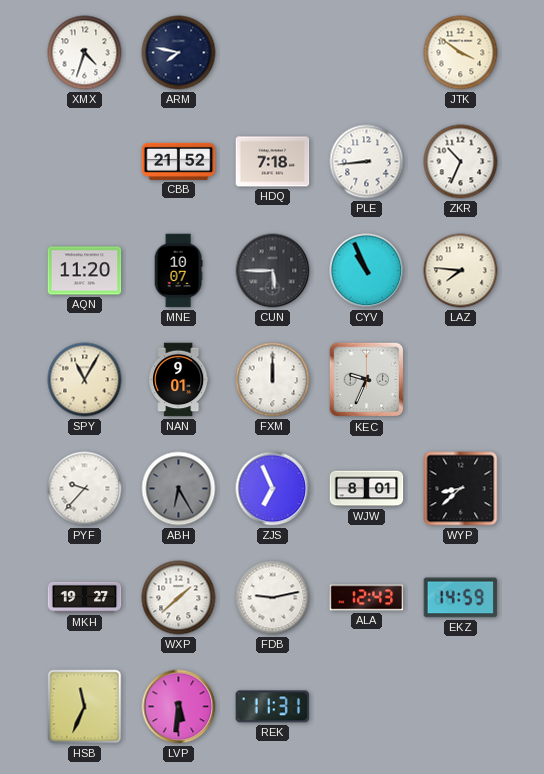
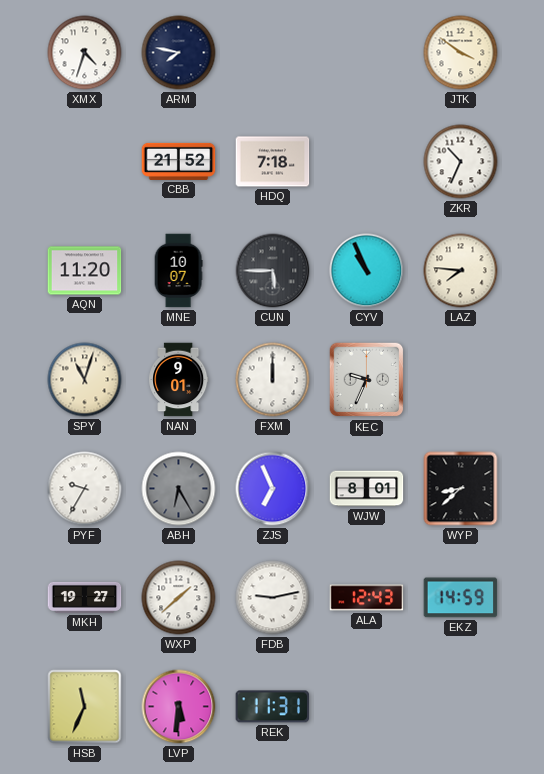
PLE: 8:44 -> none (367, 162)
SPY: 11:05 -> 11:03 (85, 380)
PYF: 9:37 -> 9:35 (85, 489)
